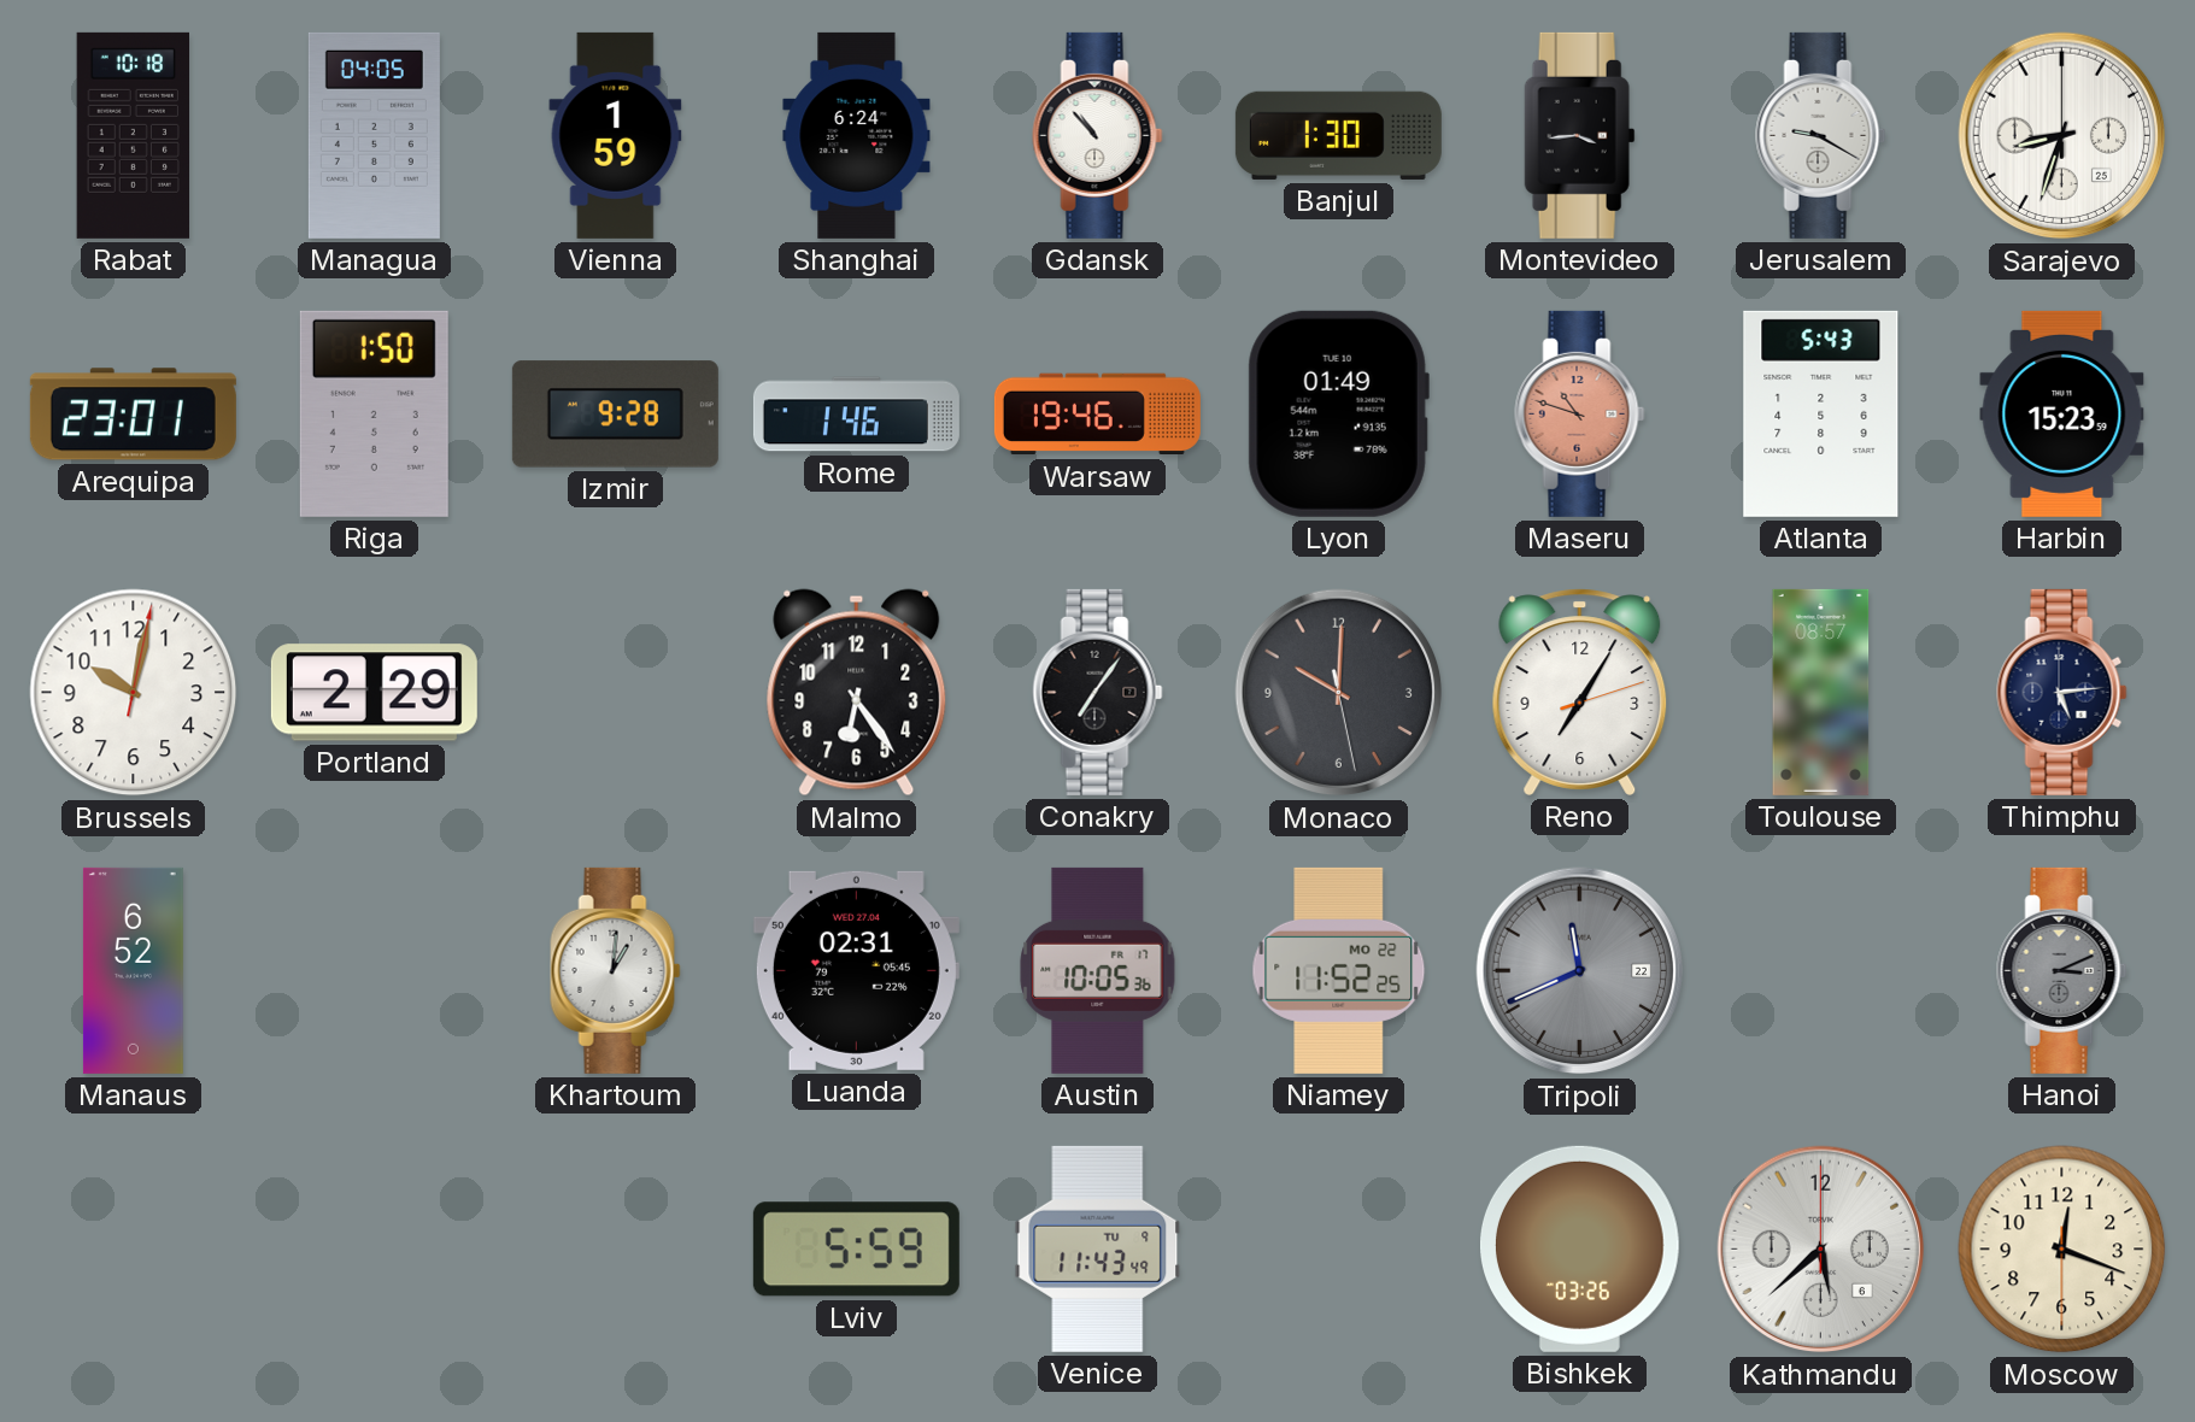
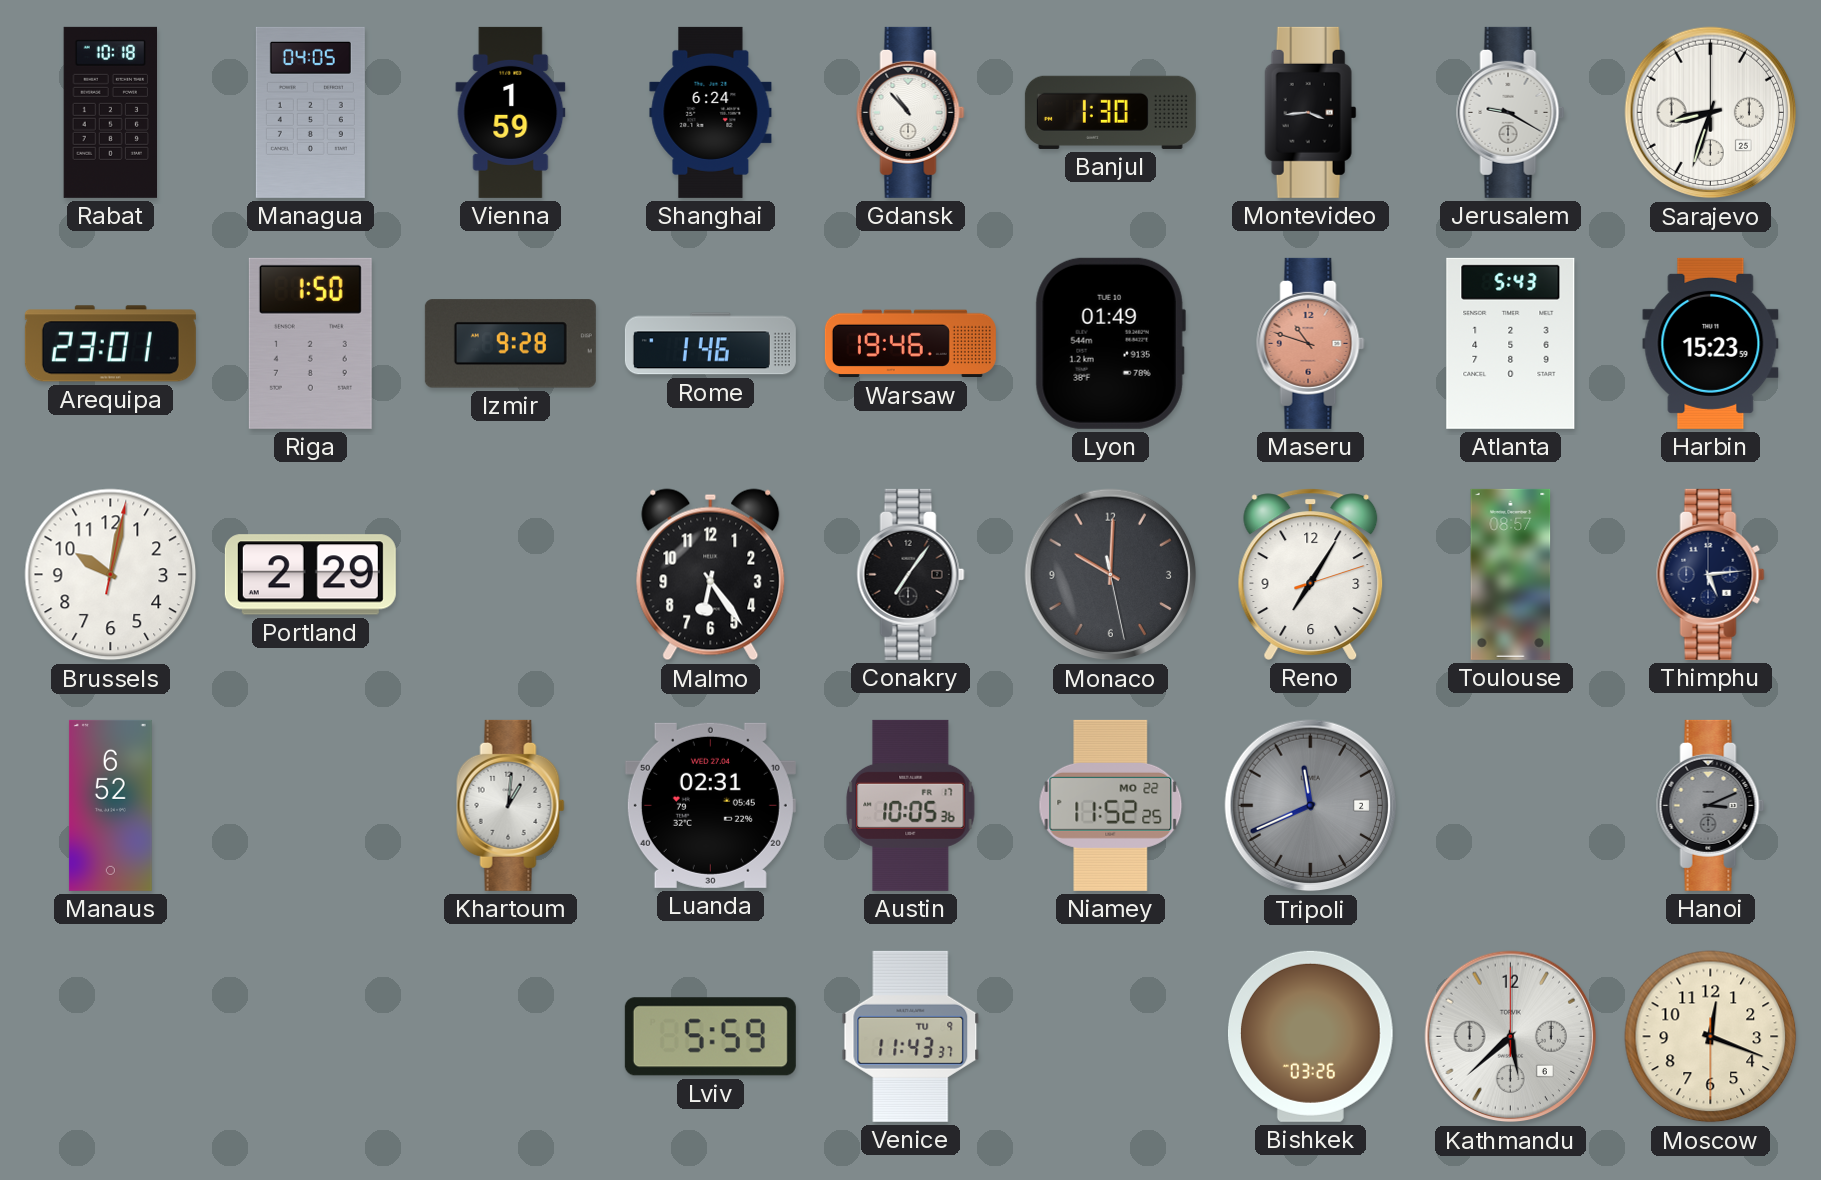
Tripoli date: 22 -> 2 (1311, 806)
Venice: 11:43:49 -> 11:43:37 (911, 1036)
